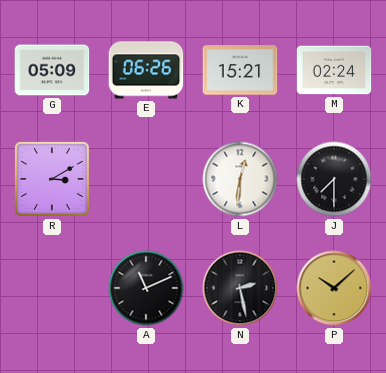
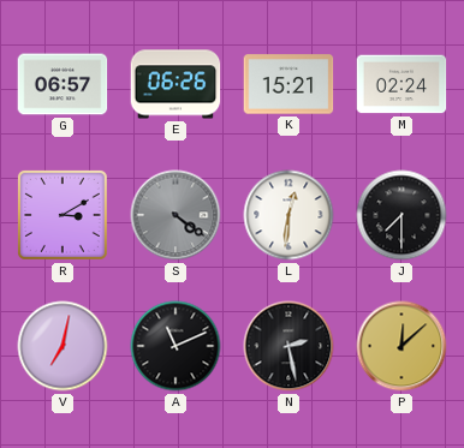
G: 05:09 -> 06:57 (63, 84)
S: none -> 4:21 (176, 215)
V: none -> 7:02 (63, 346)
P: 10:08 -> 12:08 (401, 346)
